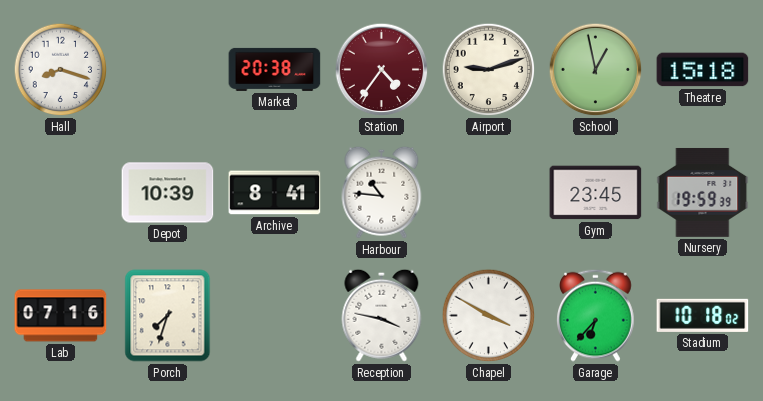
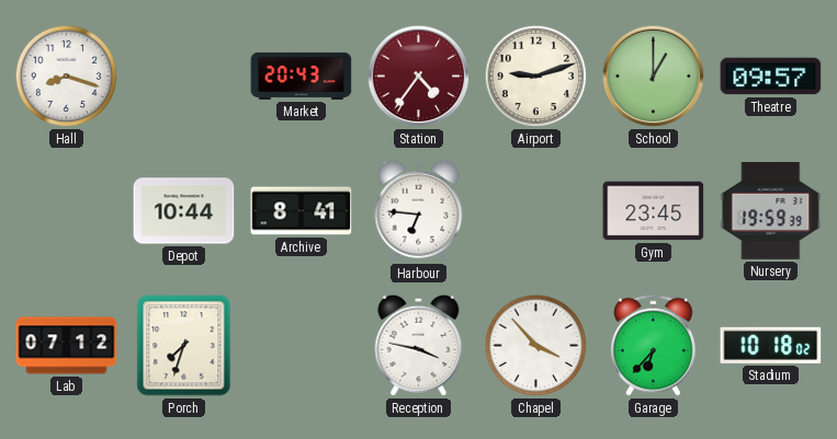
Market: 20:38 -> 20:43 (302, 76)
School: 12:58 -> 1:00 (654, 77)
Theatre: 15:18 -> 09:57 (771, 77)
Depot: 10:39 -> 10:44 (184, 211)
Harbour: 10:46 -> 6:46 (419, 210)
Lab: 07:16 -> 07:12 (67, 346)
Chapel: 3:50 -> 3:53 (536, 346)
